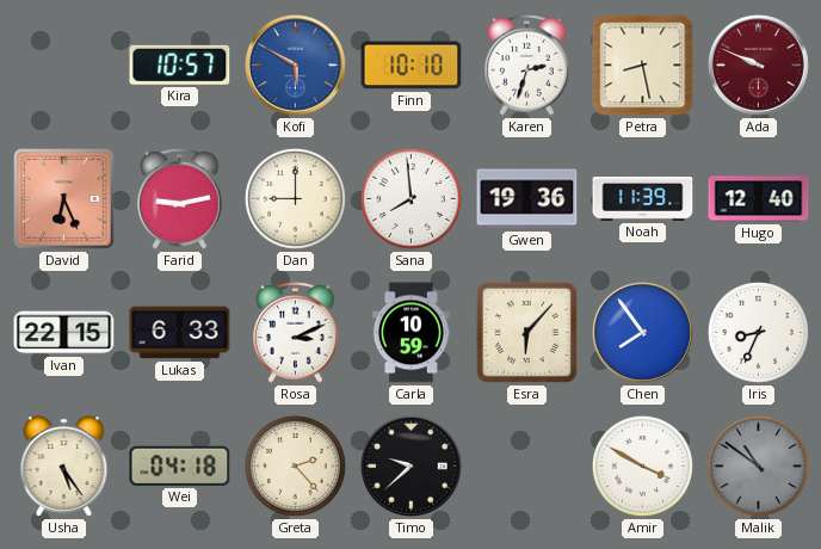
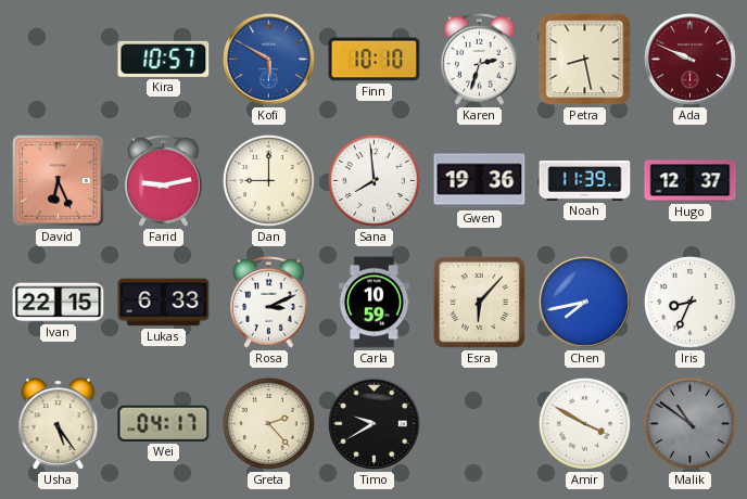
Hugo: 12:40 -> 12:37 (691, 181)
Chen: 7:54 -> 7:43 (585, 303)
Wei: 04:18 -> 04:17 (164, 423)
Timo: 9:38 -> 9:40 (375, 424)
